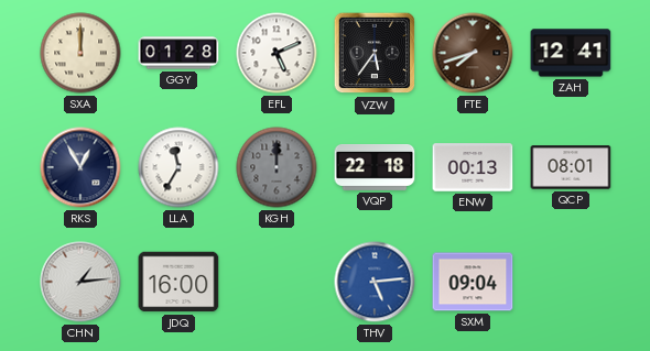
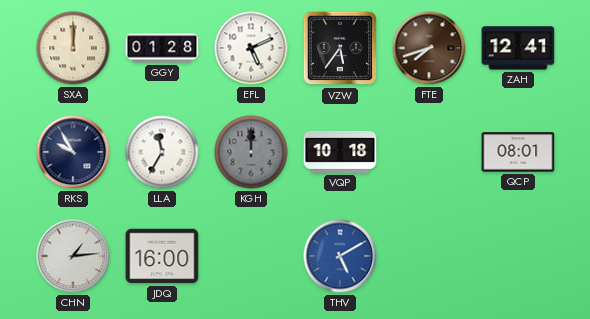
RKS: 12:55 -> 9:55 (73, 152)
VQP: 22:18 -> 10:18 (340, 153)
ENW: 00:13 -> none (473, 167)
THV: 5:14 -> 5:10 (340, 256)
SXM: 09:04 -> none (473, 282)
